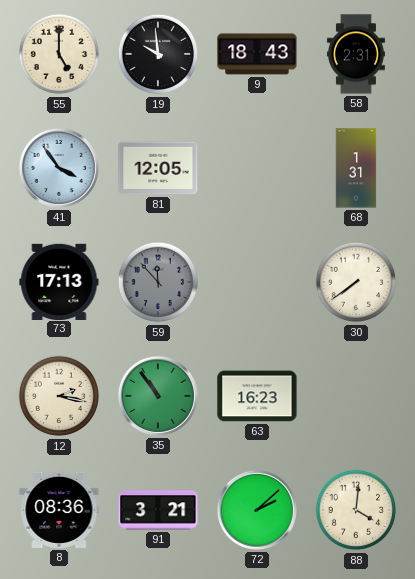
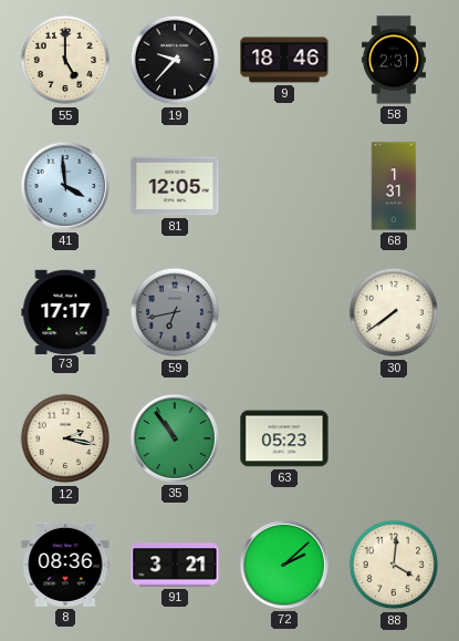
19: 9:59 -> 9:37 (175, 60)
9: 18:43 -> 18:46 (284, 60)
41: 3:54 -> 3:59 (65, 186)
73: 17:13 -> 17:17 (65, 311)
59: 11:53 -> 6:43 (175, 312)
63: 16:23 -> 05:23 (284, 438)
